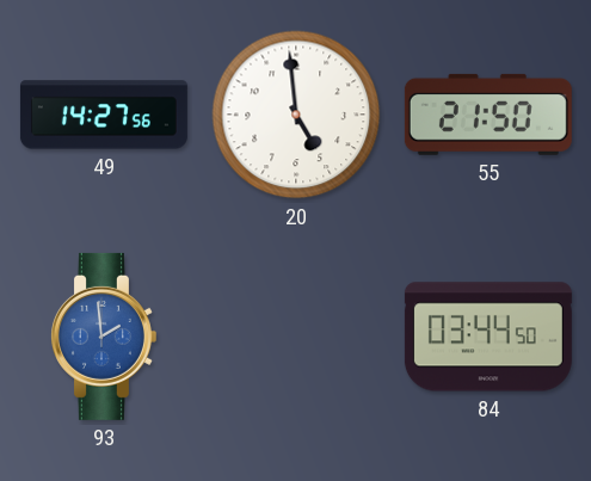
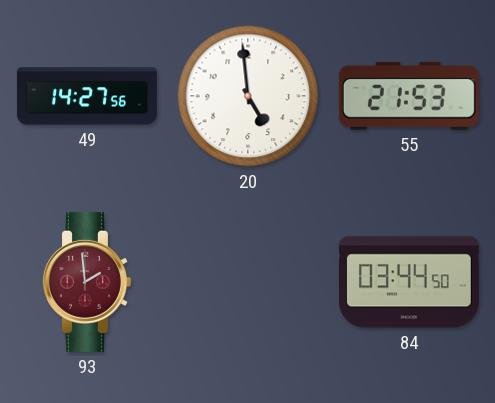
55: 21:50 -> 21:53 (409, 96)
93 dial: blue -> burgundy (86, 282)
